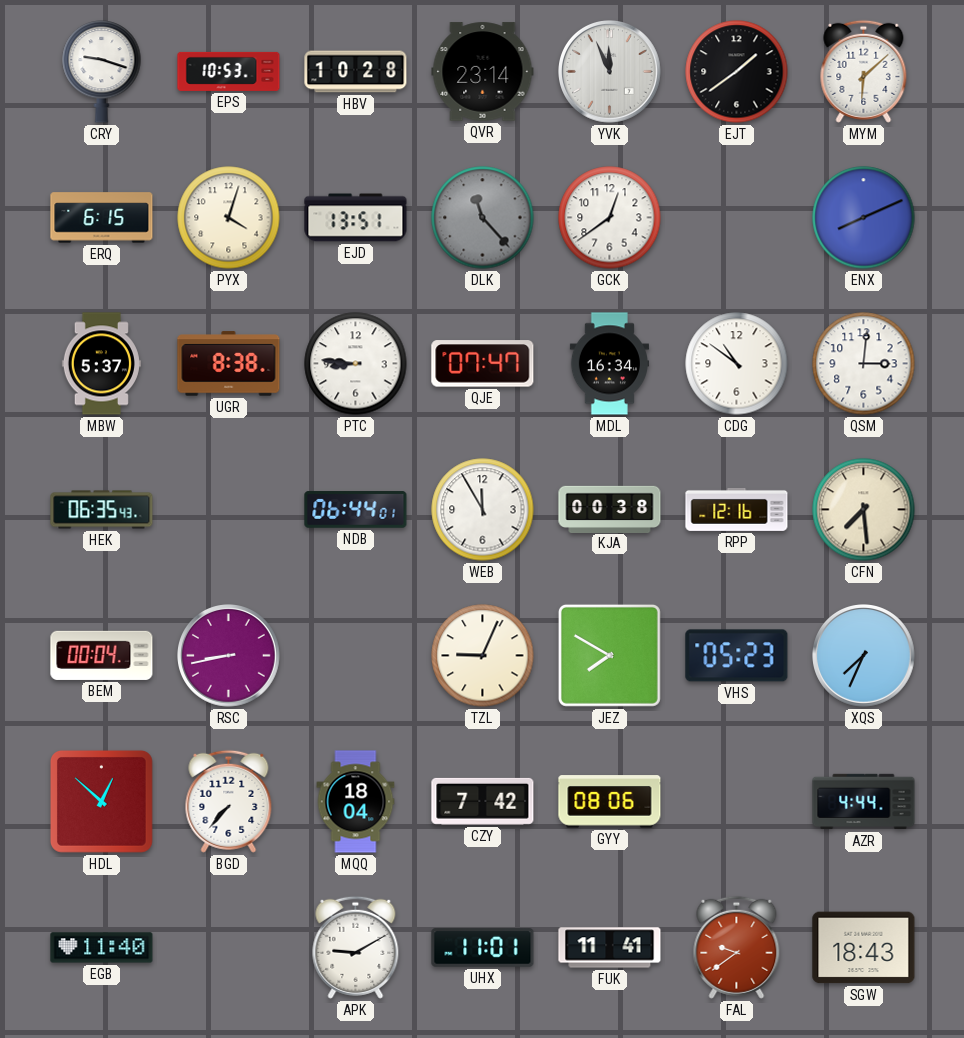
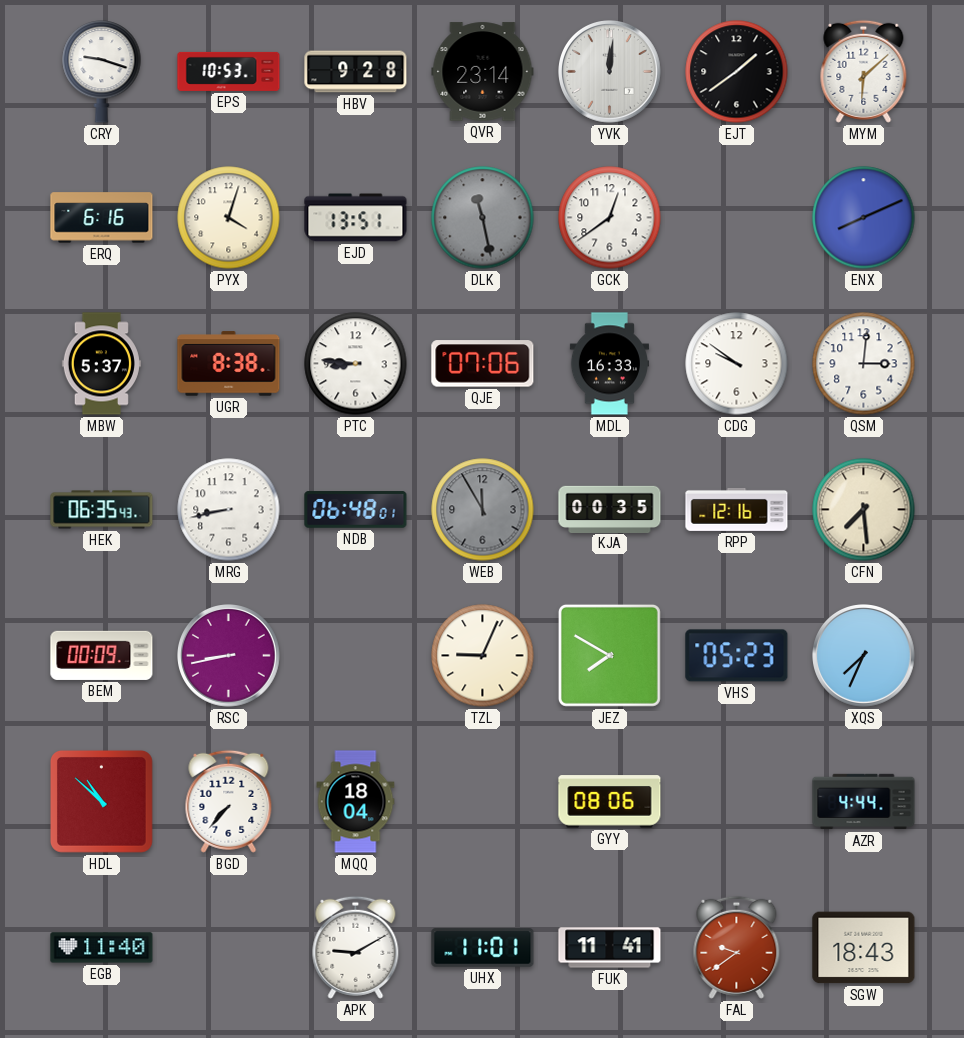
HBV: 10:28 -> 9:28 (356, 72)
YVK: 11:56 -> 12:01 (610, 72)
ERQ: 6:15 -> 6:16 (102, 218)
DLK: 11:23 -> 11:28 (483, 218)
QJE: 07:47 -> 07:06 (483, 364)
MDL: 16:34 -> 16:33 (609, 364)
CDG: 10:51 -> 9:51 (737, 364)
MRG: none -> 8:43 (229, 510)
NDB: 06:44 -> 06:48 (356, 510)
WEB dial: white -> grey (483, 510)
KJA: 00:38 -> 00:35 (610, 509)
BEM: 00:04 -> 00:09 (102, 655)
HDL: 12:52 -> 10:52 (101, 801)
CZY: 7:42 -> none (483, 801)
